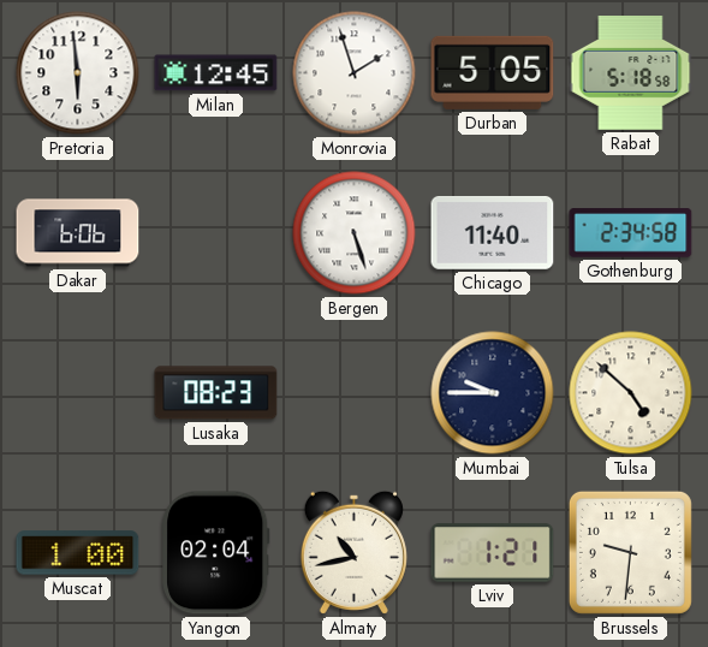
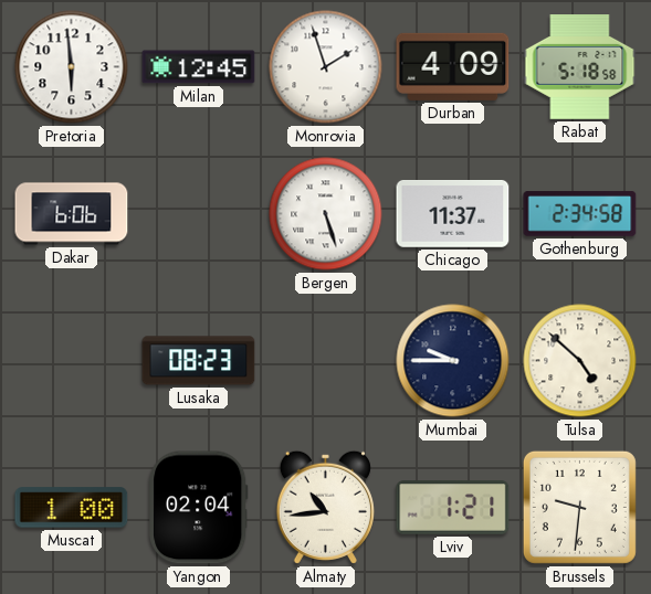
Durban: 5:05 -> 4:09 (453, 66)
Chicago: 11:40 -> 11:37 (453, 214)
Almaty: 10:43 -> 10:44 (325, 507)
